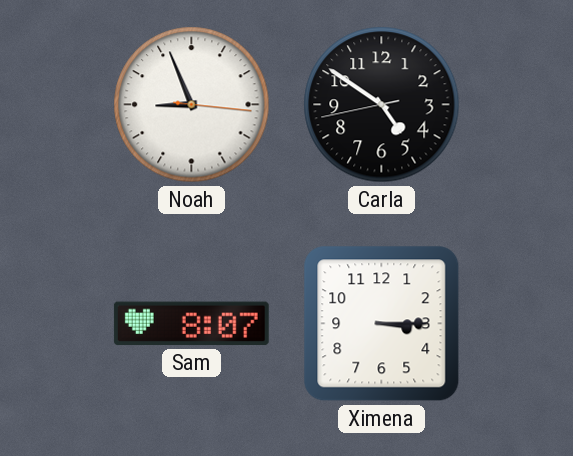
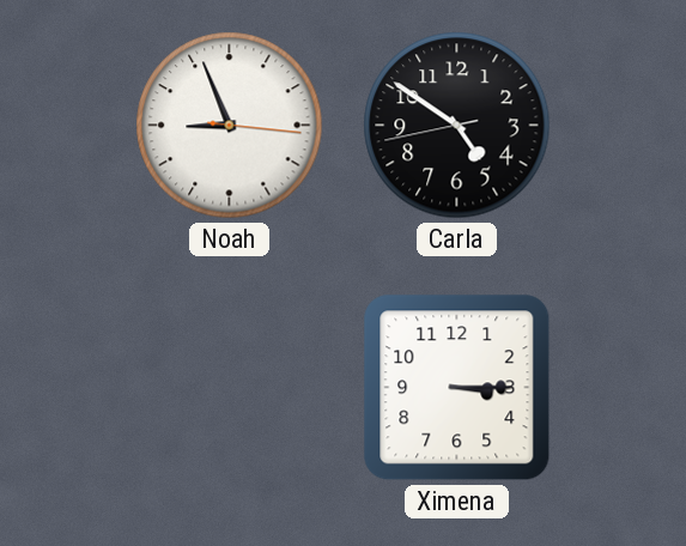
Sam: 8:07 -> none (191, 324)
